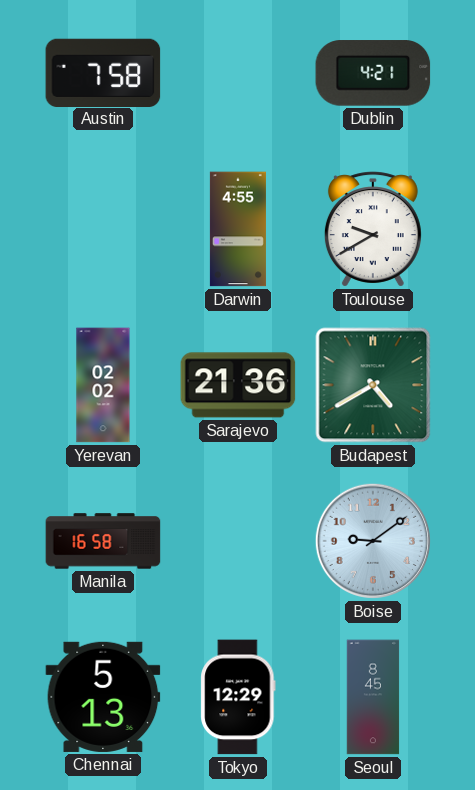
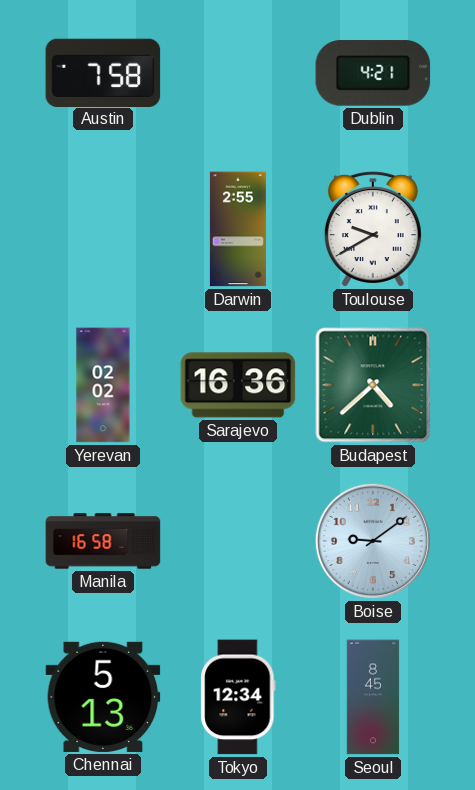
Darwin: 4:55 -> 2:55 (238, 229)
Sarajevo: 21:36 -> 16:36 (238, 385)
Budapest: 4:40 -> 4:38 (373, 385)
Tokyo: 12:29 -> 12:34 (238, 697)
